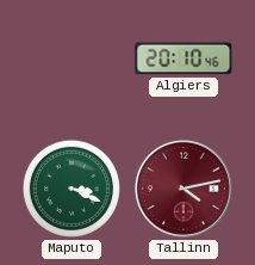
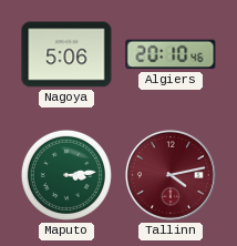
Nagoya: none -> 5:06 (66, 54)
Maputo: 3:19 -> 3:14 (66, 175)
